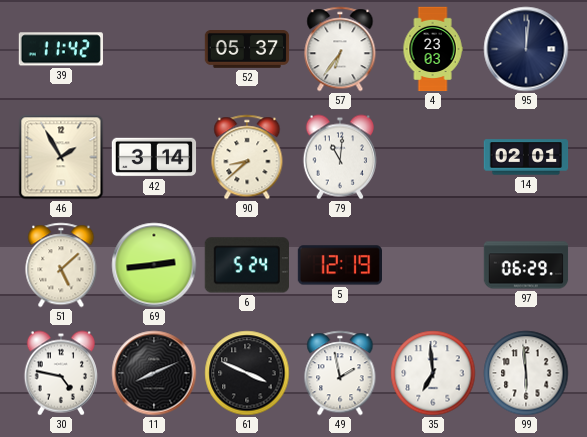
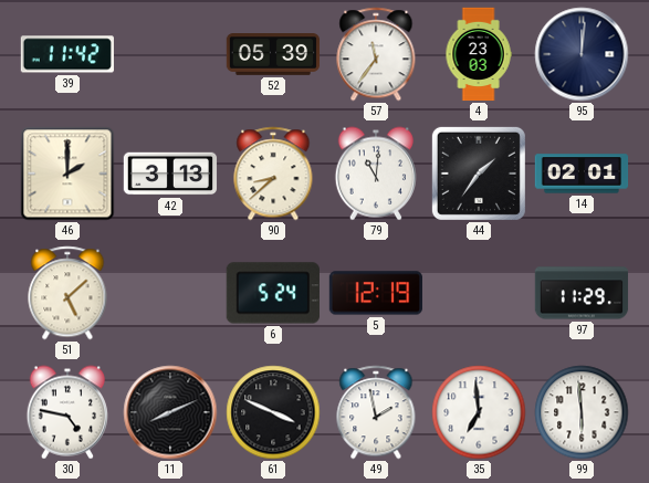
52: 05:37 -> 05:39 (273, 55)
57: 6:36 -> 11:36 (376, 54)
46: 1:55 -> 2:00 (67, 174)
42: 3:14 -> 3:13 (170, 174)
44: none -> 1:36 (479, 174)
69: 2:44 -> none (154, 265)
97: 06:29 -> 11:29 (582, 293)
